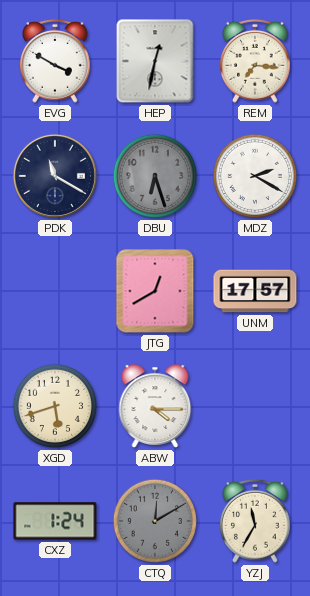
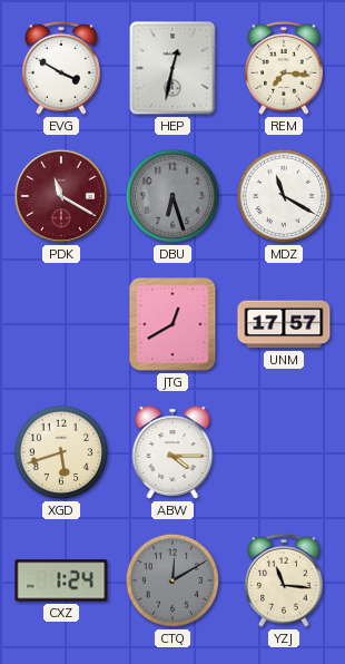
PDK dial: navy -> burgundy (61, 196)
MDZ: 2:20 -> 11:20 (284, 196)
YZJ: 11:35 -> 11:16 (285, 580)
